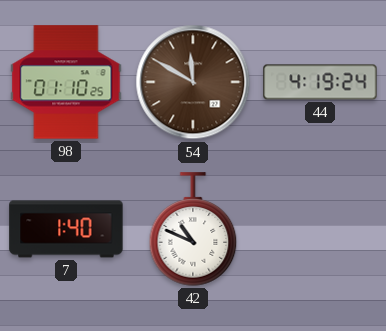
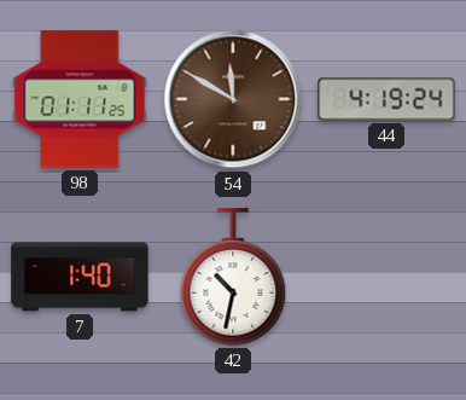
98: 01:10 -> 01:11 (80, 99)
42: 10:49 -> 10:32 (233, 277)
